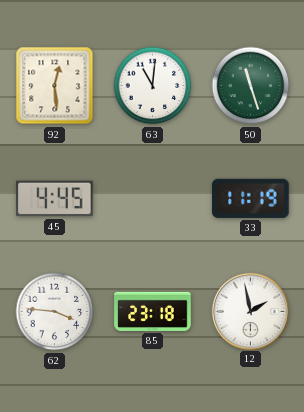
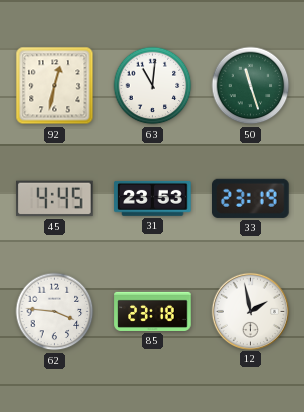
92: 12:29 -> 12:32 (55, 86)
31: none -> 23:53 (153, 198)
33: 11:19 -> 23:19 (251, 198)
